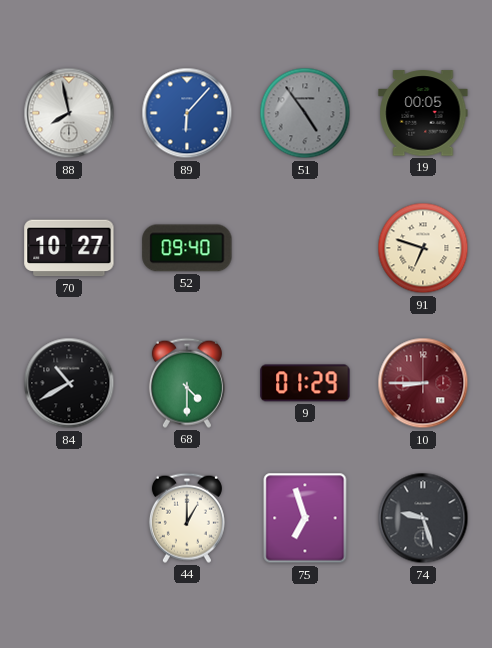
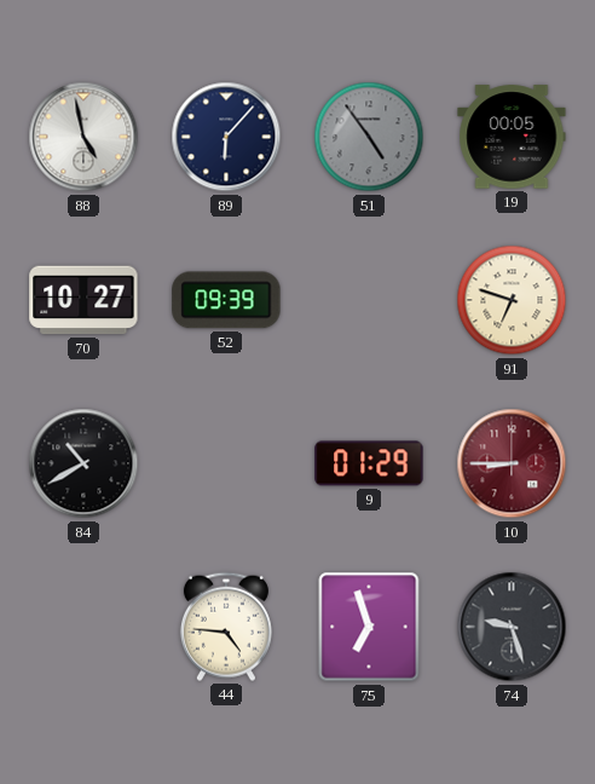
88: 7:58 -> 4:58 (83, 137)
89 dial: blue -> navy (226, 137)
52: 09:40 -> 09:39 (226, 300)
68: 4:30 -> none (187, 383)
44: 1:00 -> 4:46 (226, 627)
